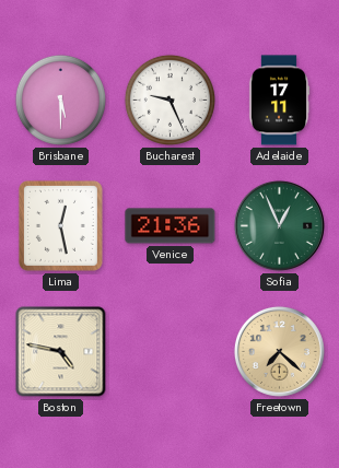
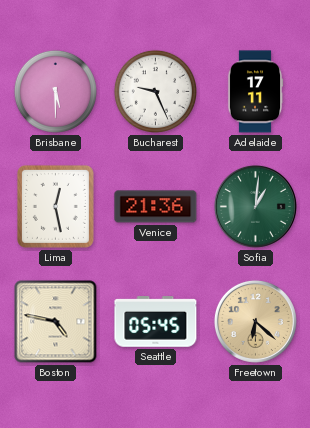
Sofia: 12:56 -> 1:01 (255, 206)
Seattle: none -> 05:45 (156, 322)
Freetown: 7:22 -> 6:22 (255, 321)
